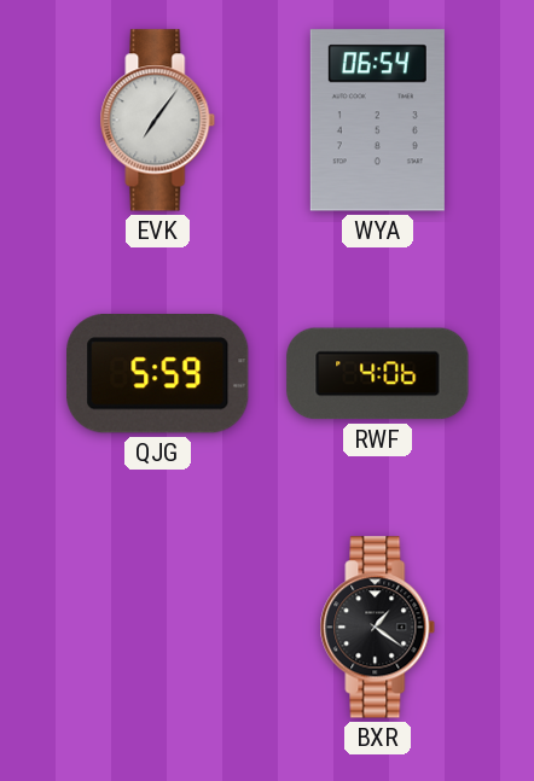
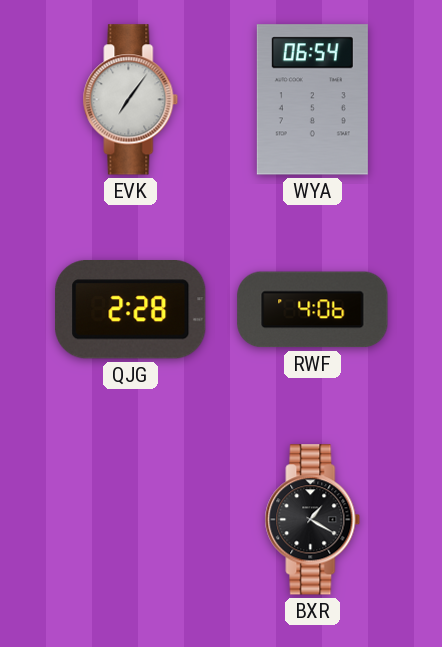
QJG: 5:59 -> 2:28 (131, 310)
BXR: 1:21 -> 1:20 (313, 520)
